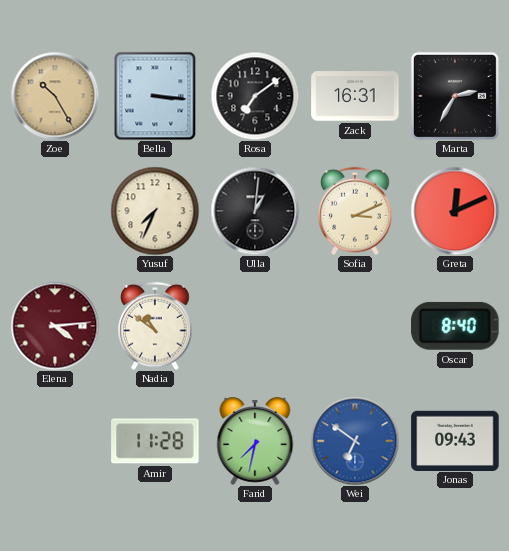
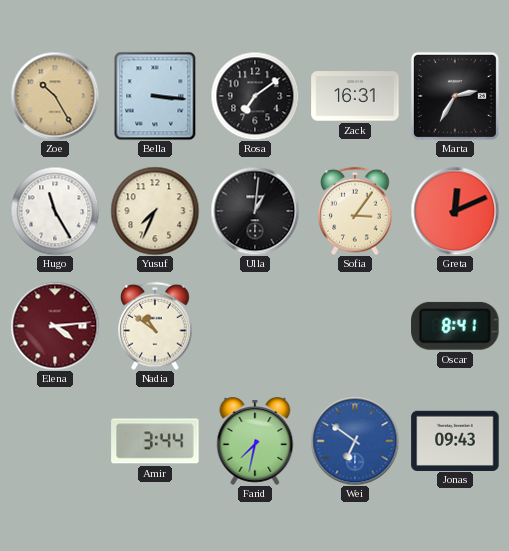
Hugo: none -> 11:25 (55, 211)
Sofia: 3:11 -> 3:06 (355, 211)
Oscar: 8:40 -> 8:41 (455, 326)
Amir: 11:28 -> 3:44 (155, 441)
